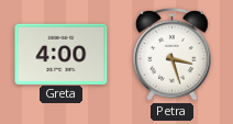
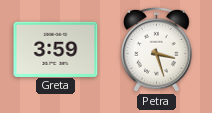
Greta: 4:00 -> 3:59 (56, 49)
